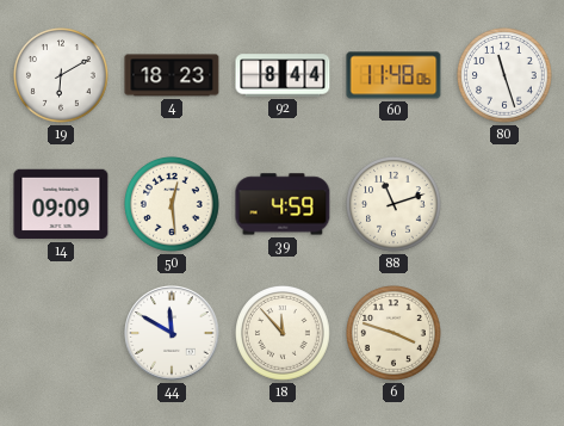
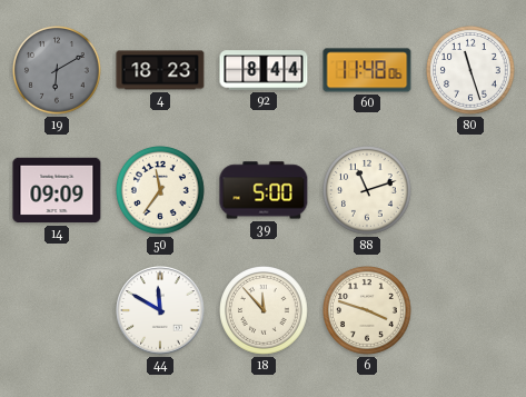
19 dial: white -> grey (58, 71)
50: 12:29 -> 11:36 (161, 191)
39: 4:59 -> 5:00 (264, 190)
